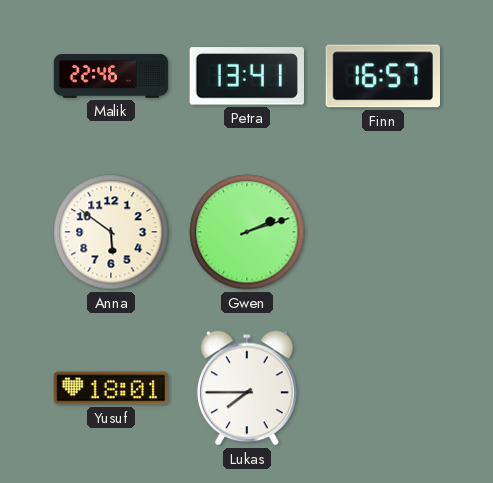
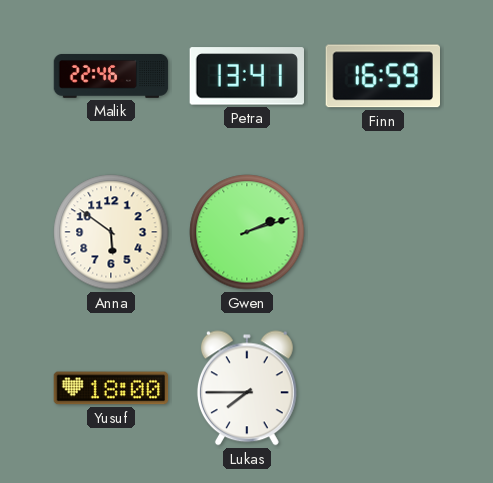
Finn: 16:57 -> 16:59 (382, 76)
Yusuf: 18:01 -> 18:00 (111, 388)
